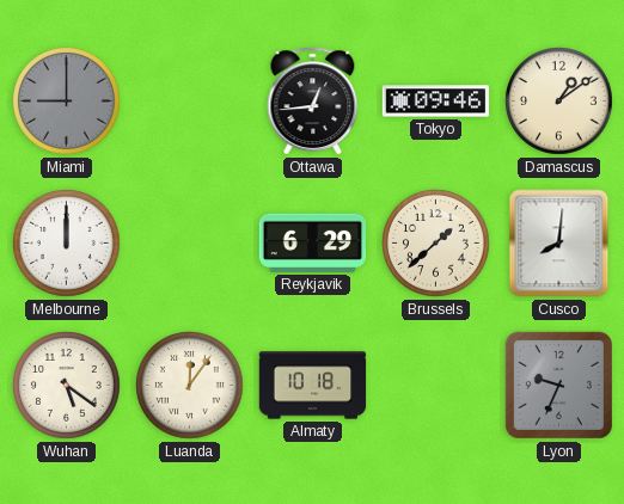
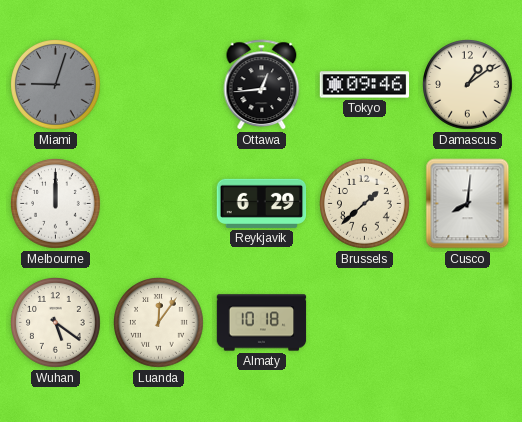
Miami: 9:00 -> 9:03 (56, 85)
Lyon: 9:34 -> none (558, 385)
